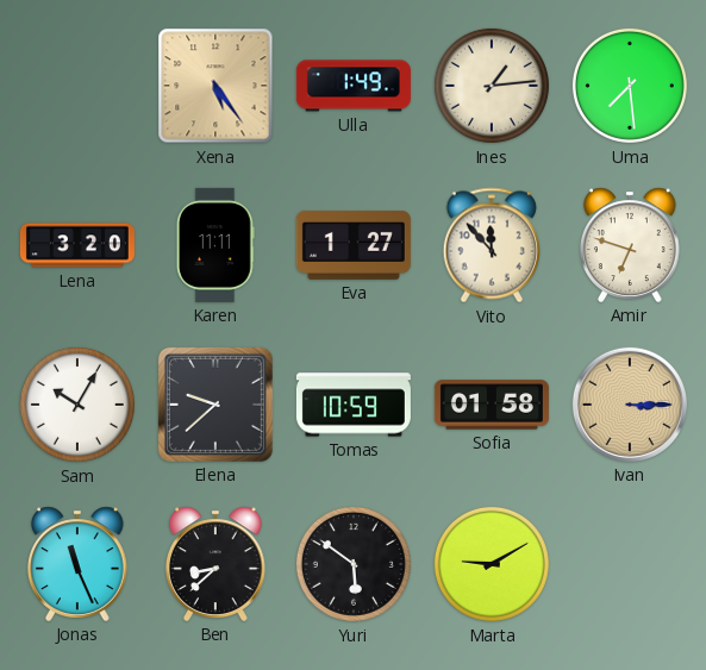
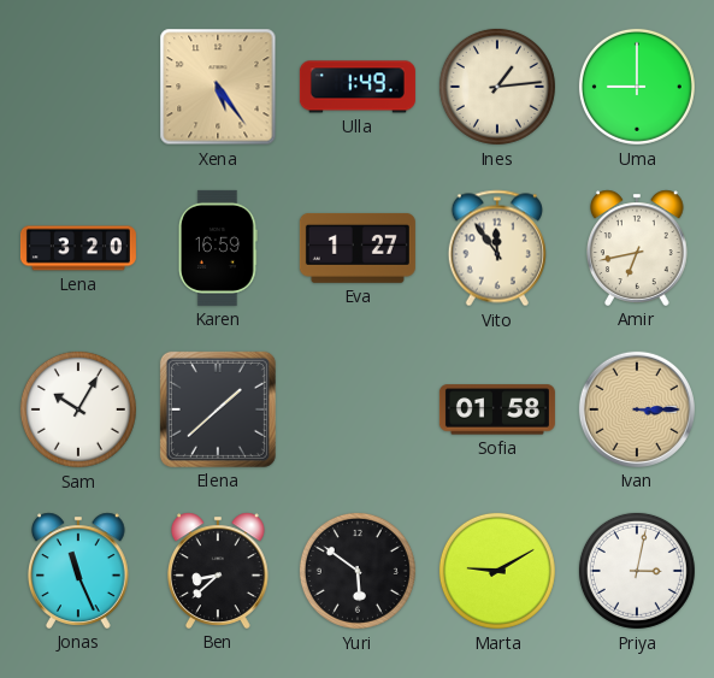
Uma: 7:29 -> 9:00 (637, 87)
Karen: 11:11 -> 16:59 (218, 248)
Vito: 11:53 -> 11:54 (497, 248)
Amir: 6:48 -> 6:43 (637, 248)
Elena: 9:38 -> 1:38 (218, 409)
Tomas: 10:59 -> none (354, 405)
Priya: none -> 3:02 (637, 571)
